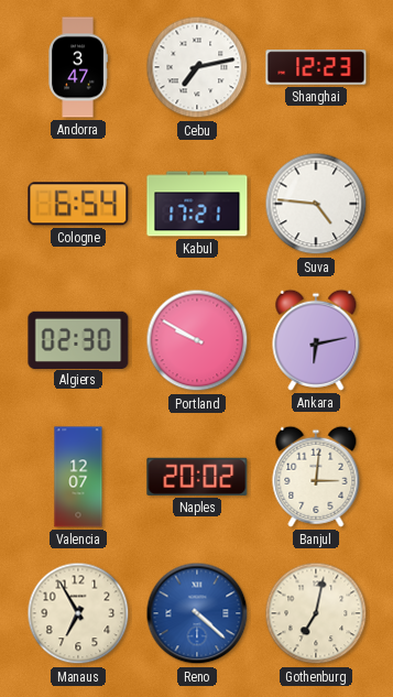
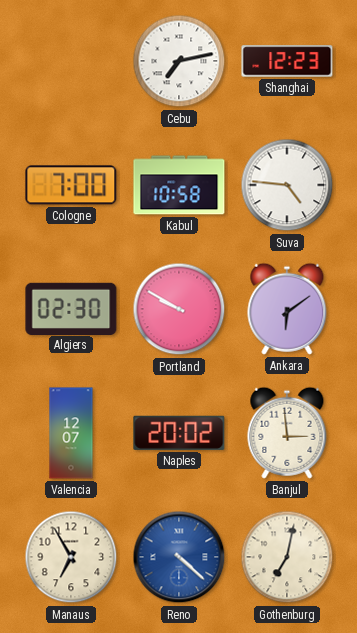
Andorra: 3:47 -> none (78, 67)
Cologne: 6:54 -> 7:00 (71, 185)
Kabul: 17:21 -> 10:58 (179, 185)
Ankara: 6:13 -> 6:09 (287, 309)
Banjul: 3:01 -> 2:59 (287, 433)
